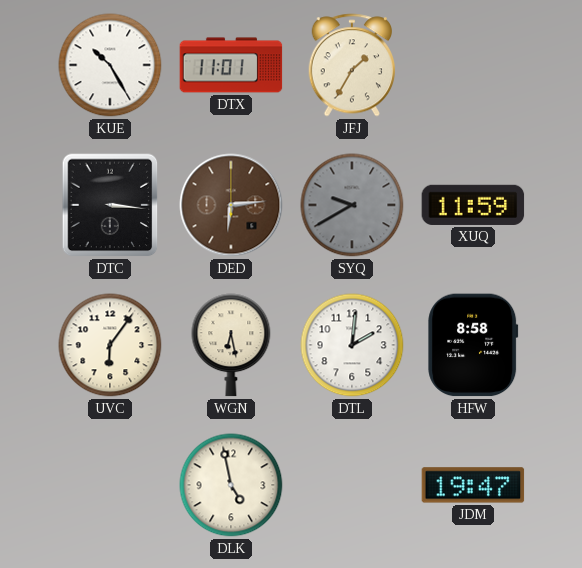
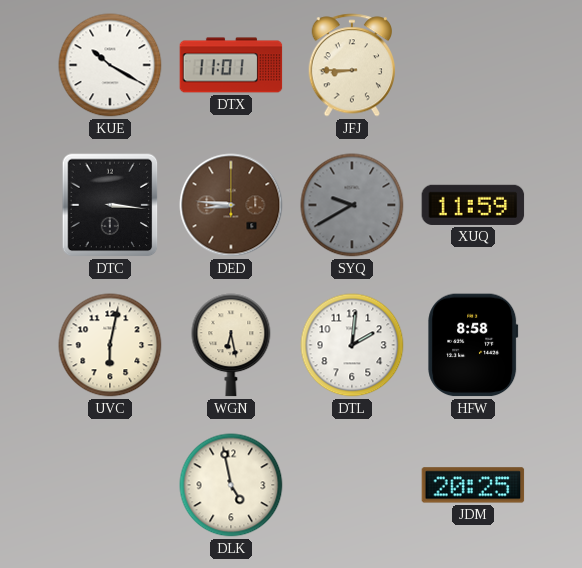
KUE: 10:25 -> 10:20 (110, 65)
JFJ: 1:35 -> 8:45 (351, 65)
DED: 6:14 -> 8:46 (231, 205)
UVC: 6:06 -> 6:02 (110, 345)
JDM: 19:47 -> 20:25 (473, 485)
